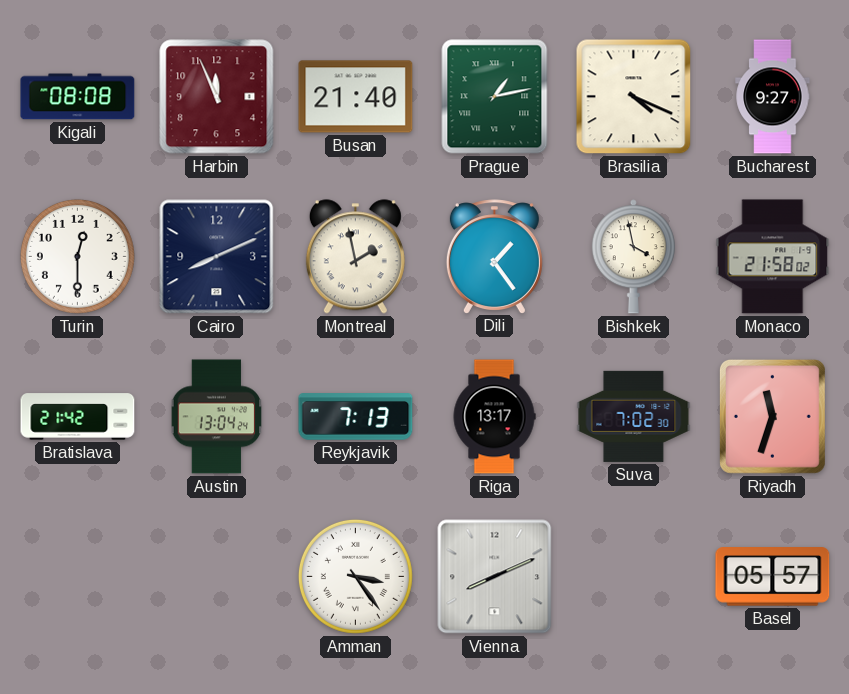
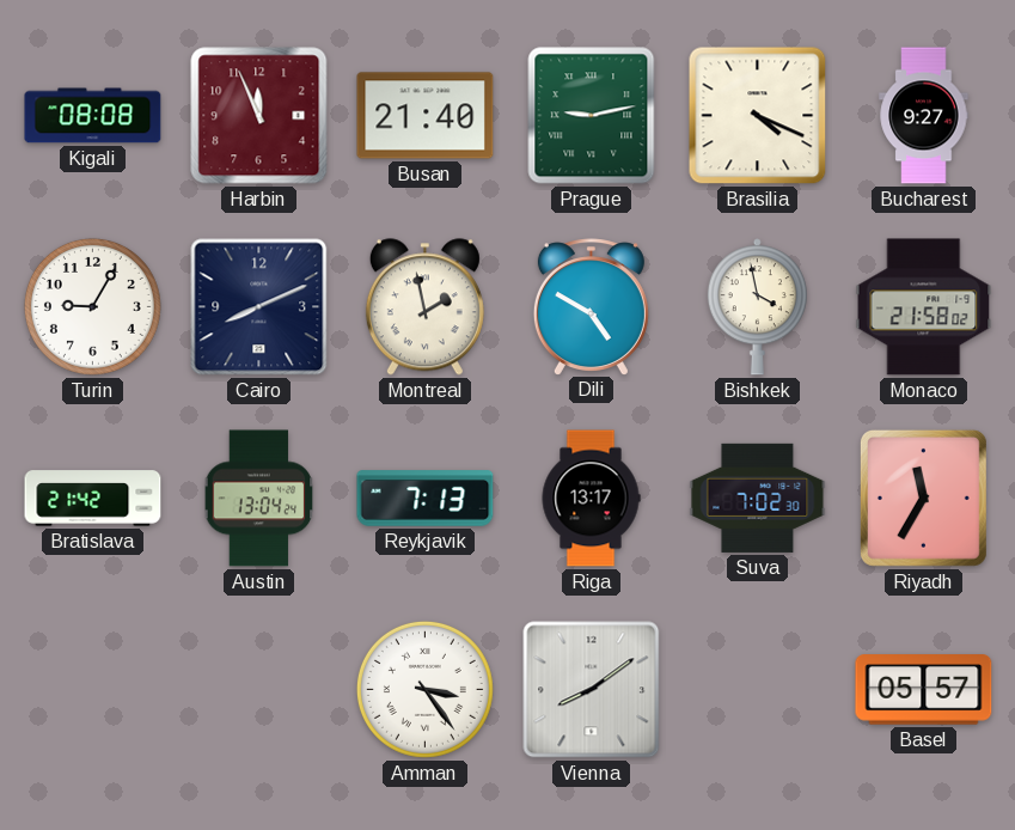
Prague: 1:13 -> 9:13 (592, 116)
Turin: 12:30 -> 9:05 (92, 306)
Dili: 1:24 -> 4:50 (591, 306)
Riyadh: 11:33 -> 11:35 (923, 498)
Vienna: 8:11 -> 8:09 (592, 690)
